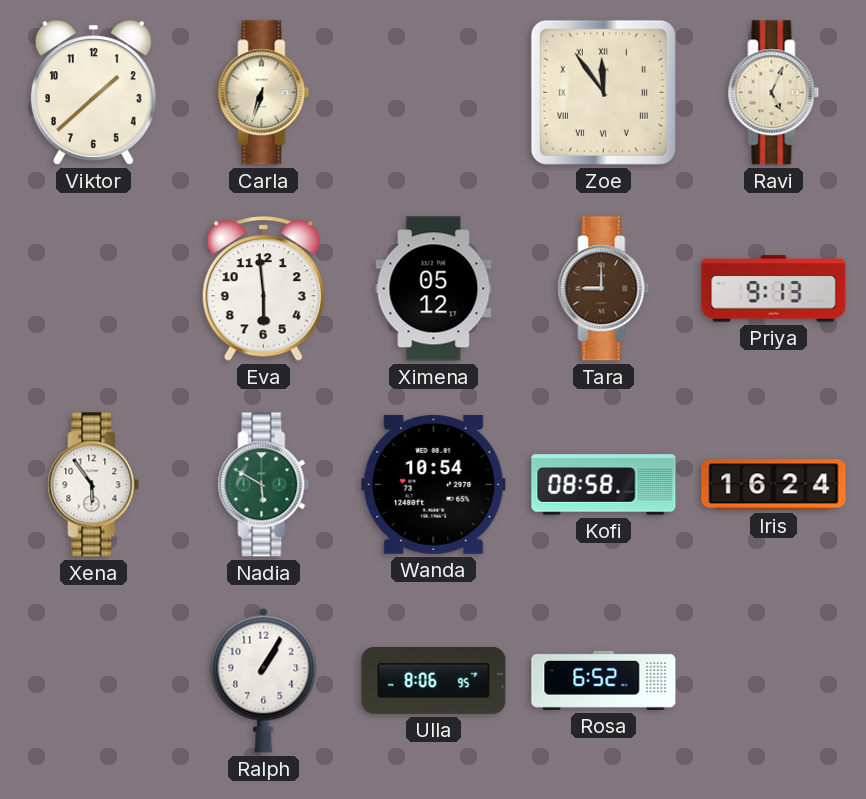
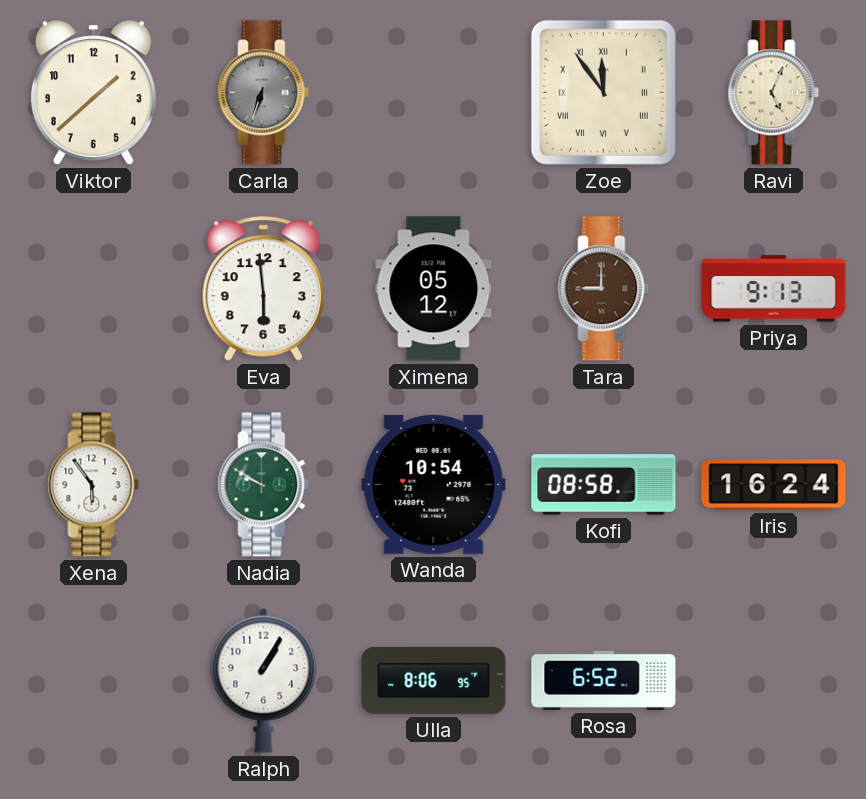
Carla dial: cream -> grey (264, 93)
Nadia: 5:50 -> 9:50 (264, 485)
